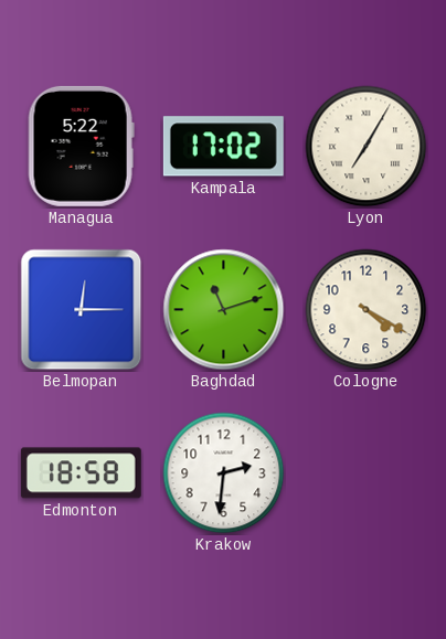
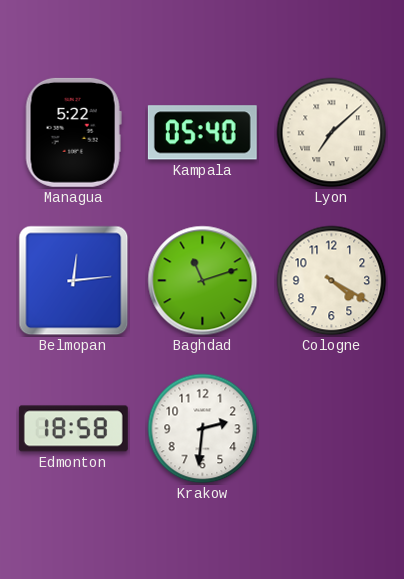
Kampala: 17:02 -> 05:40 (202, 133)
Lyon: 7:05 -> 7:08 (332, 133)
Belmopan: 12:15 -> 12:14 (74, 281)
